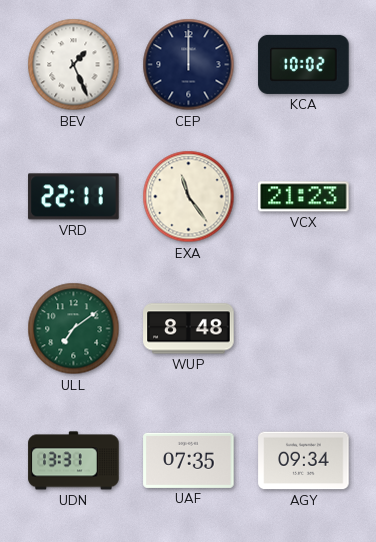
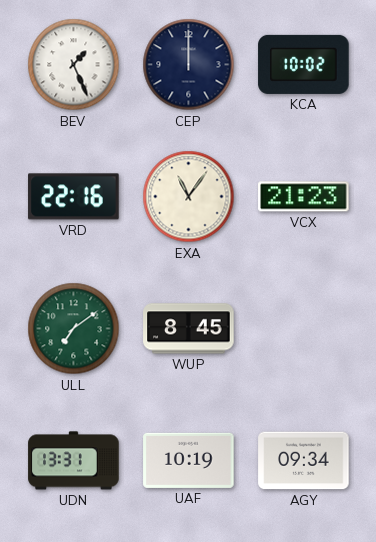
VRD: 22:11 -> 22:16 (74, 197)
EXA: 11:24 -> 11:06 (189, 197)
WUP: 8:48 -> 8:45 (189, 329)
UAF: 07:35 -> 10:19 (189, 460)
